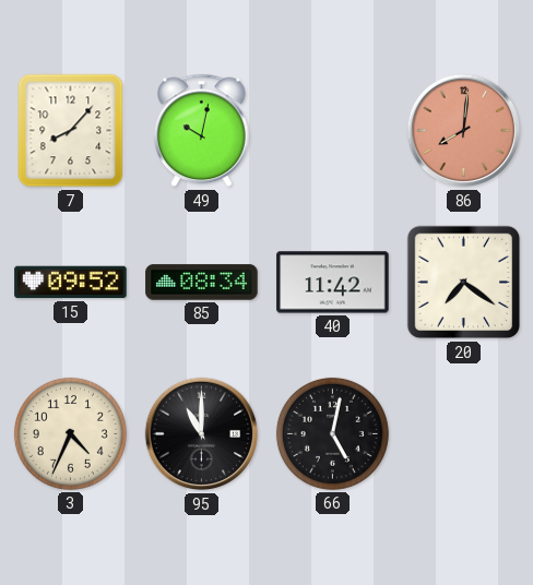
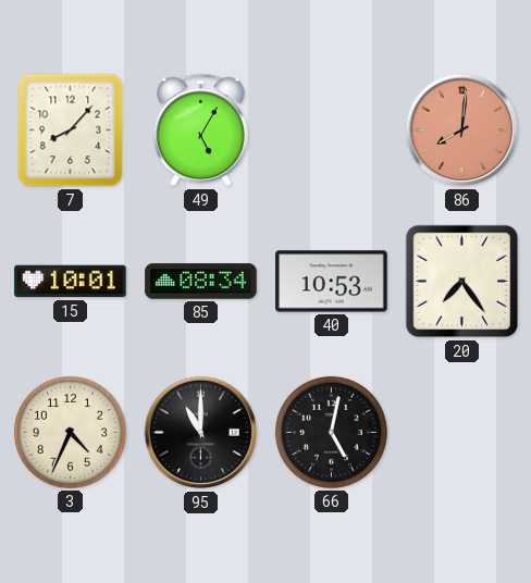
49: 10:02 -> 5:05 (200, 131)
15: 09:52 -> 10:01 (71, 282)
40: 11:42 -> 10:53 (332, 282)
20: 7:21 -> 7:24 (462, 282)
